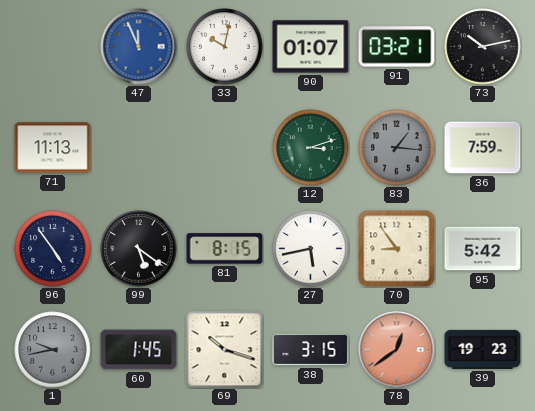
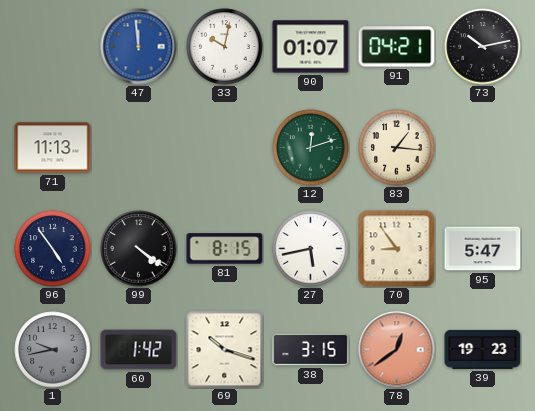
47: 11:56 -> 11:59 (139, 47)
91: 03:21 -> 04:21 (397, 47)
12: 3:12 -> 12:12 (311, 148)
83 dial: grey -> cream (397, 148)
36: 7:59 -> none (483, 148)
99: 5:21 -> 4:21 (139, 249)
95: 5:42 -> 5:47 (483, 249)
60: 1:45 -> 1:42 (139, 350)
